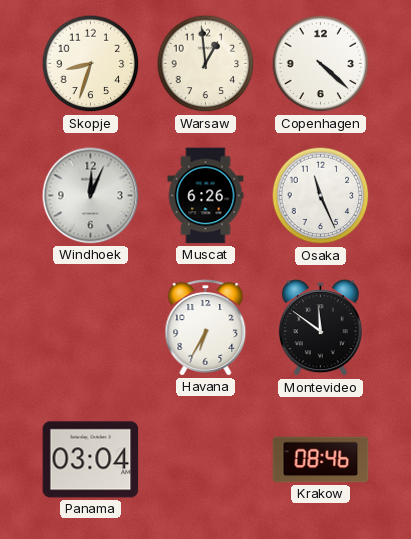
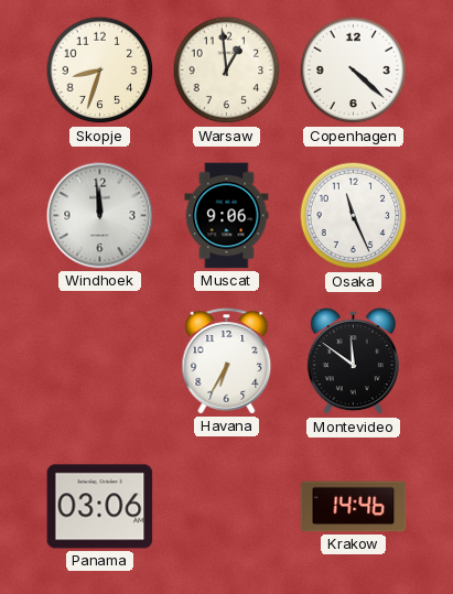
Windhoek: 12:04 -> 11:59 (100, 216)
Muscat: 6:26 -> 9:06 (227, 216)
Panama: 03:04 -> 03:06 (100, 507)
Krakow: 08:46 -> 14:46 (354, 507)
